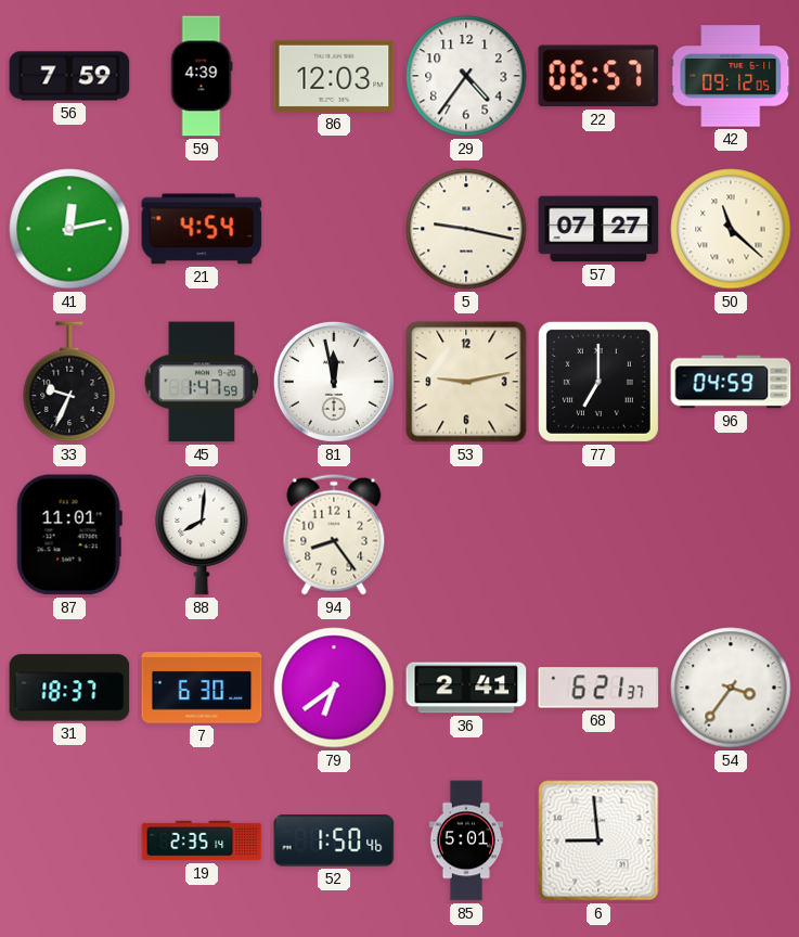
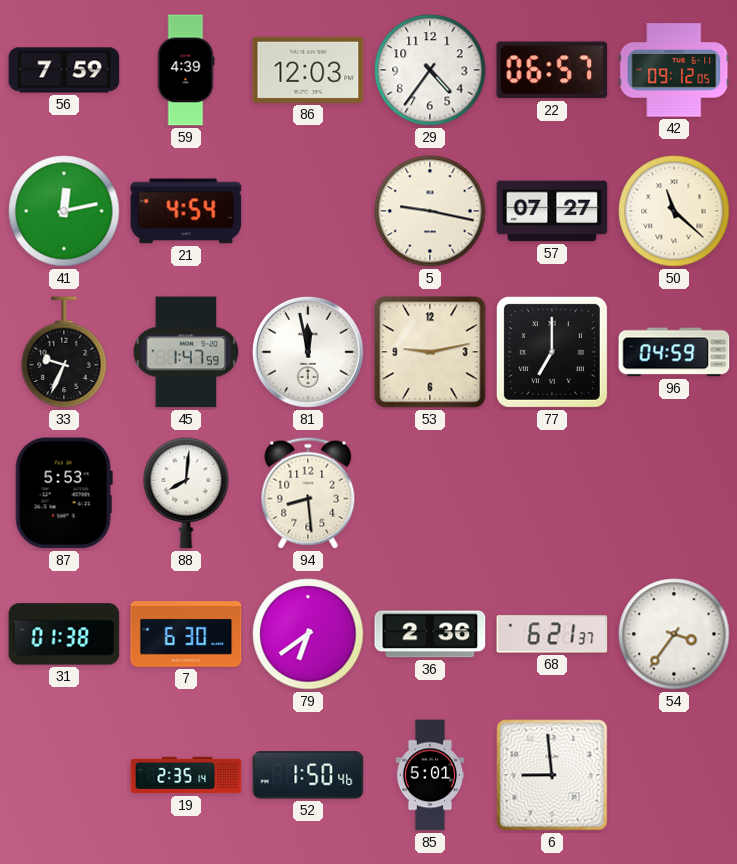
87: 11:01 -> 5:53 (64, 493)
94: 8:24 -> 8:29 (308, 493)
31: 18:37 -> 01:38 (64, 634)
36: 2:41 -> 2:36 (430, 634)
